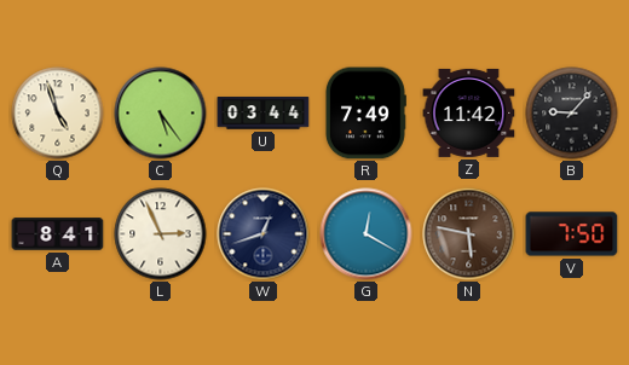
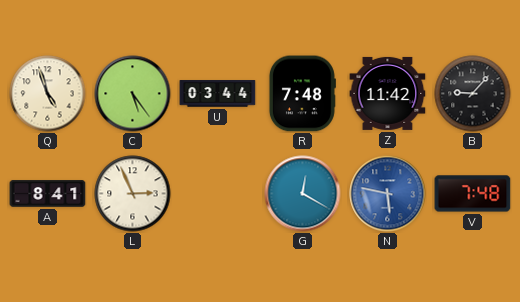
R: 7:49 -> 7:48 (302, 94)
W: 12:42 -> none (264, 234)
N dial: brown -> blue (388, 194)
V: 7:50 -> 7:48 (473, 194)
